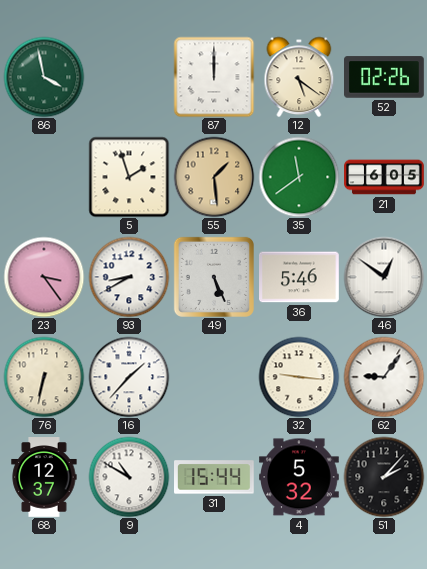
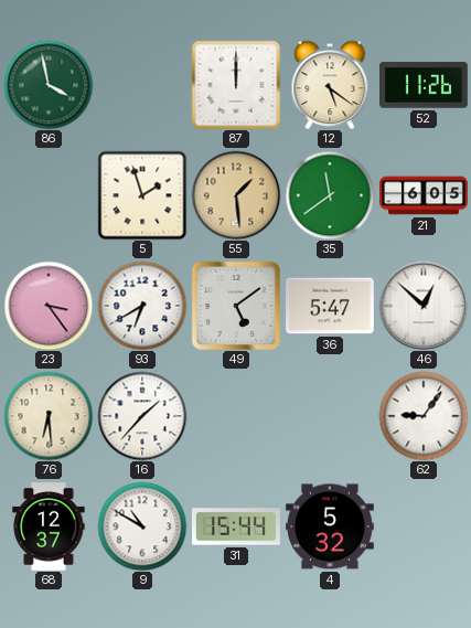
52: 02:26 -> 11:26 (425, 85)
93: 8:40 -> 6:40 (142, 306)
49: 5:26 -> 5:09 (236, 306)
36: 5:46 -> 5:47 (331, 306)
46: 12:51 -> 12:52 (424, 306)
76: 6:32 -> 6:29 (49, 416)
32: 9:16 -> none (299, 377)
51: 2:07 -> none (384, 477)
